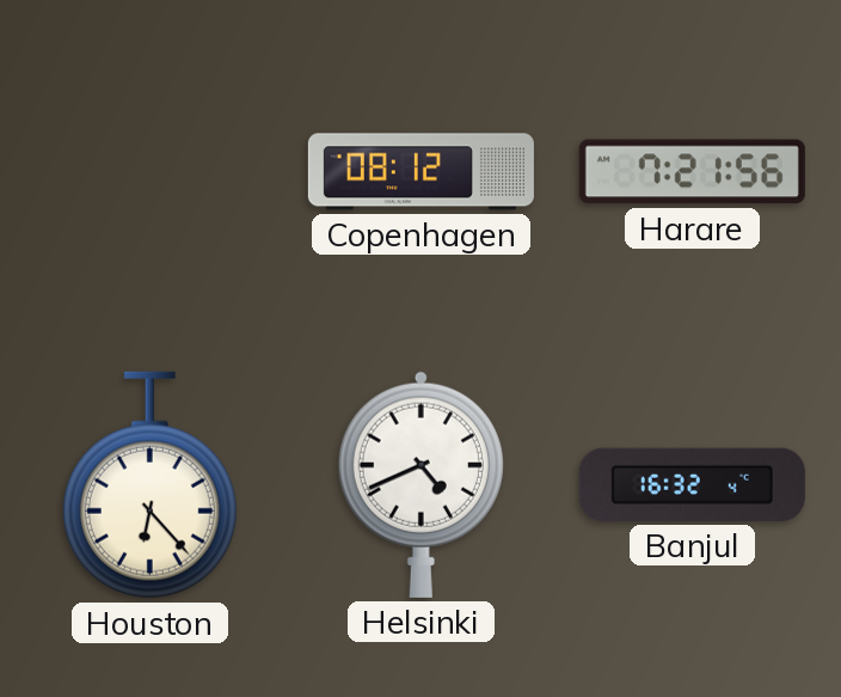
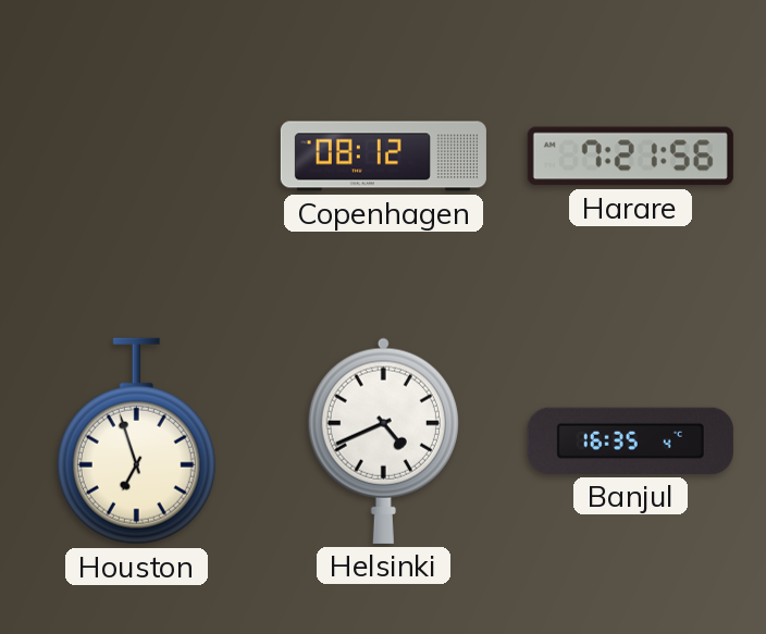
Houston: 6:23 -> 6:57 (136, 442)
Banjul: 16:32 -> 16:35 (630, 440)
